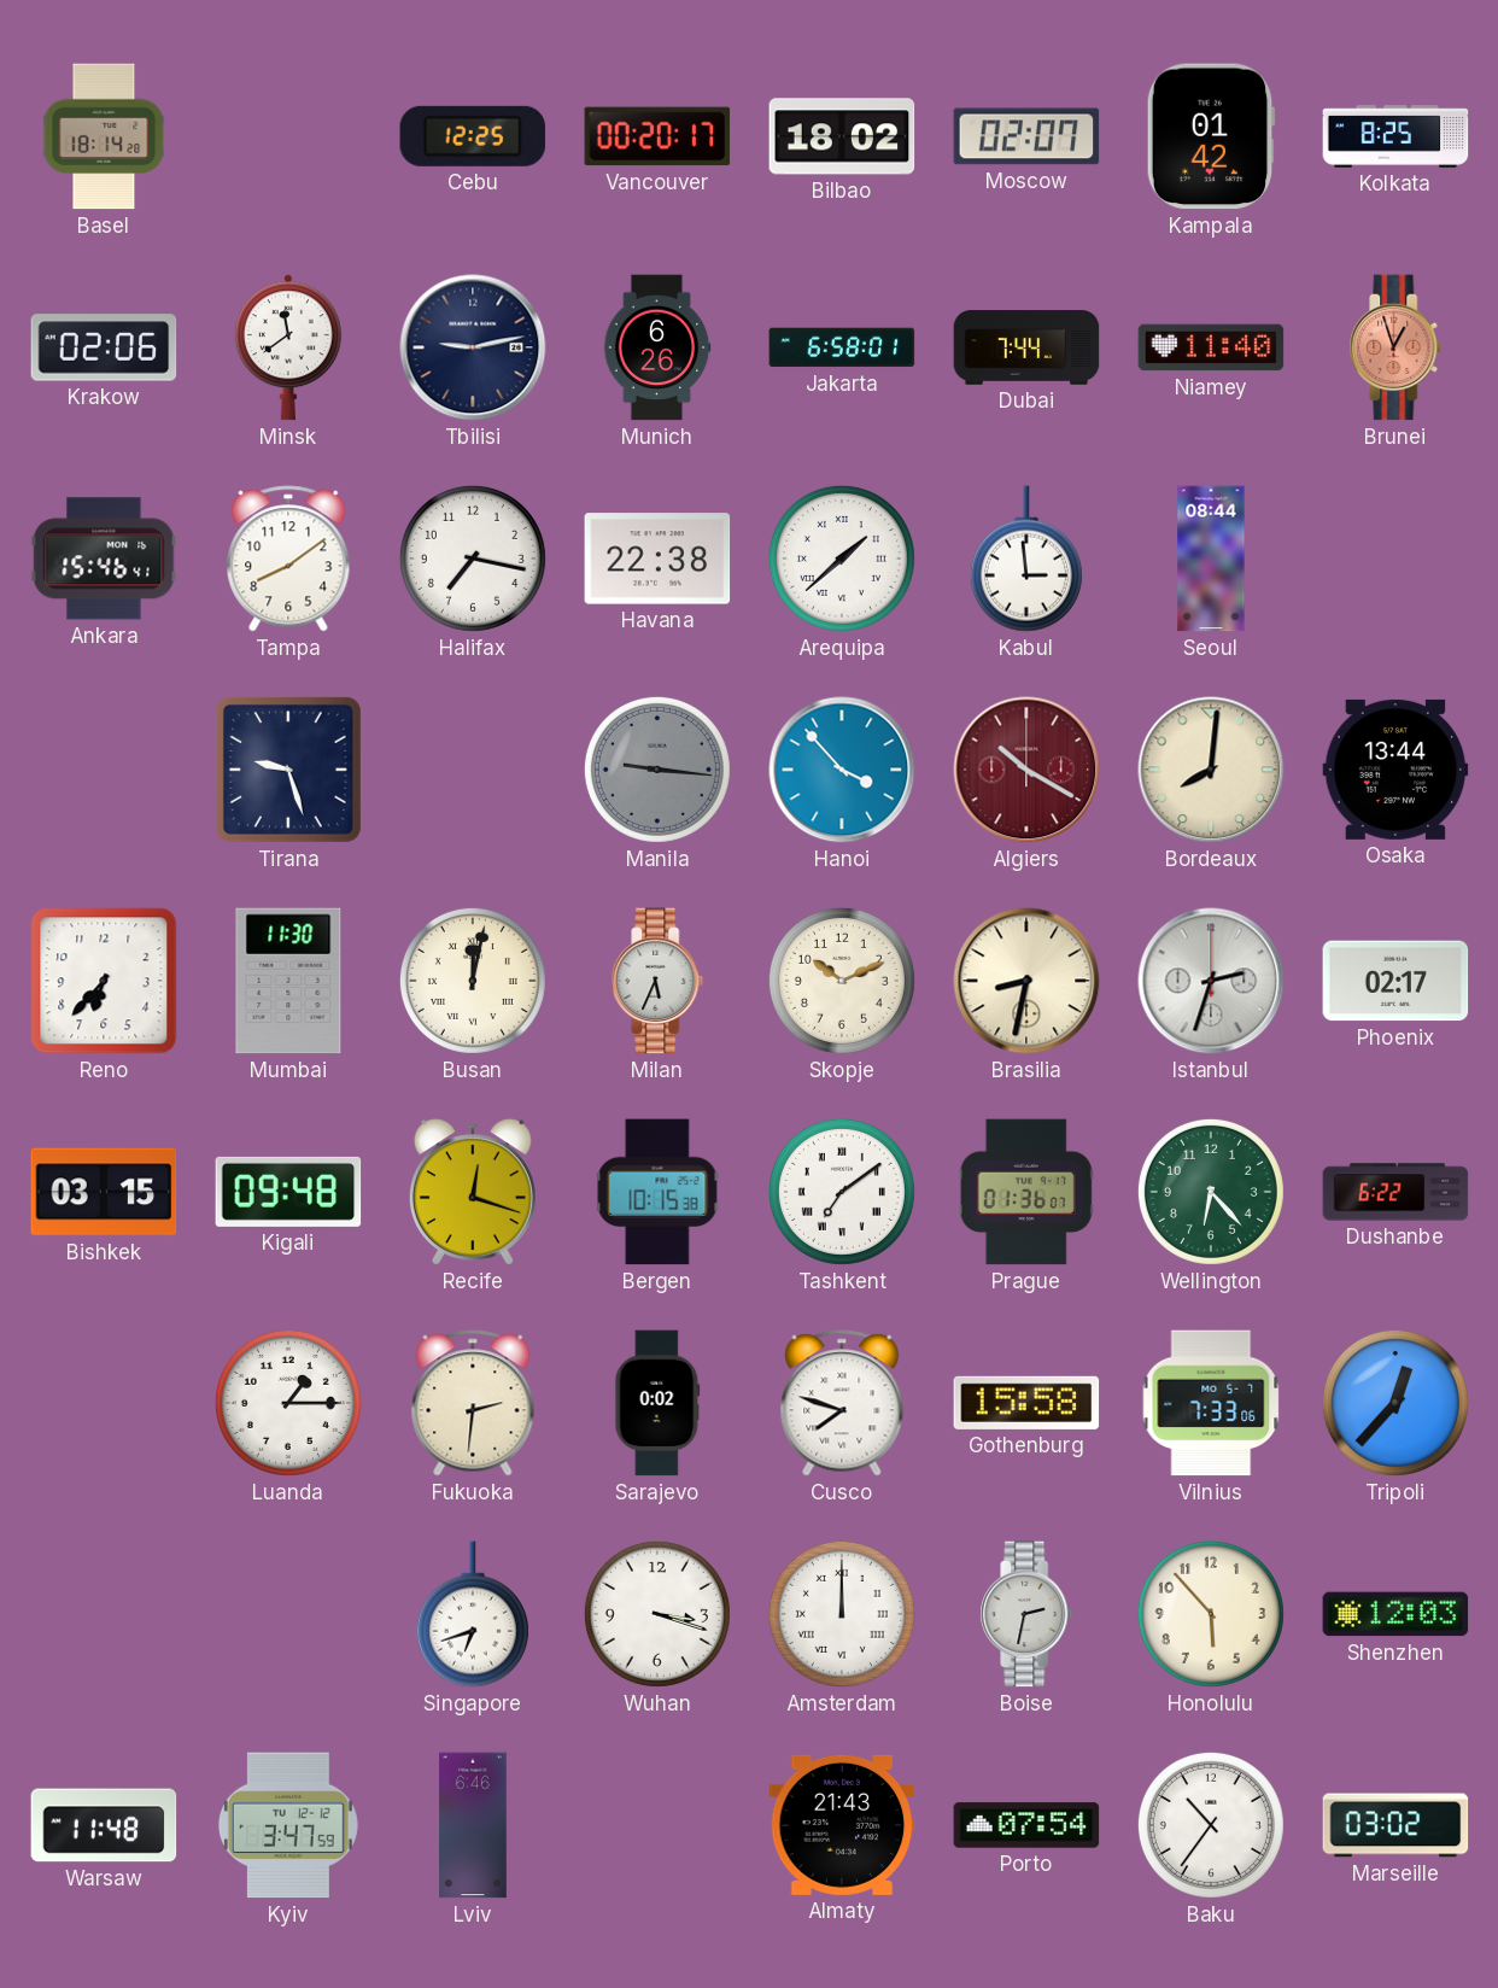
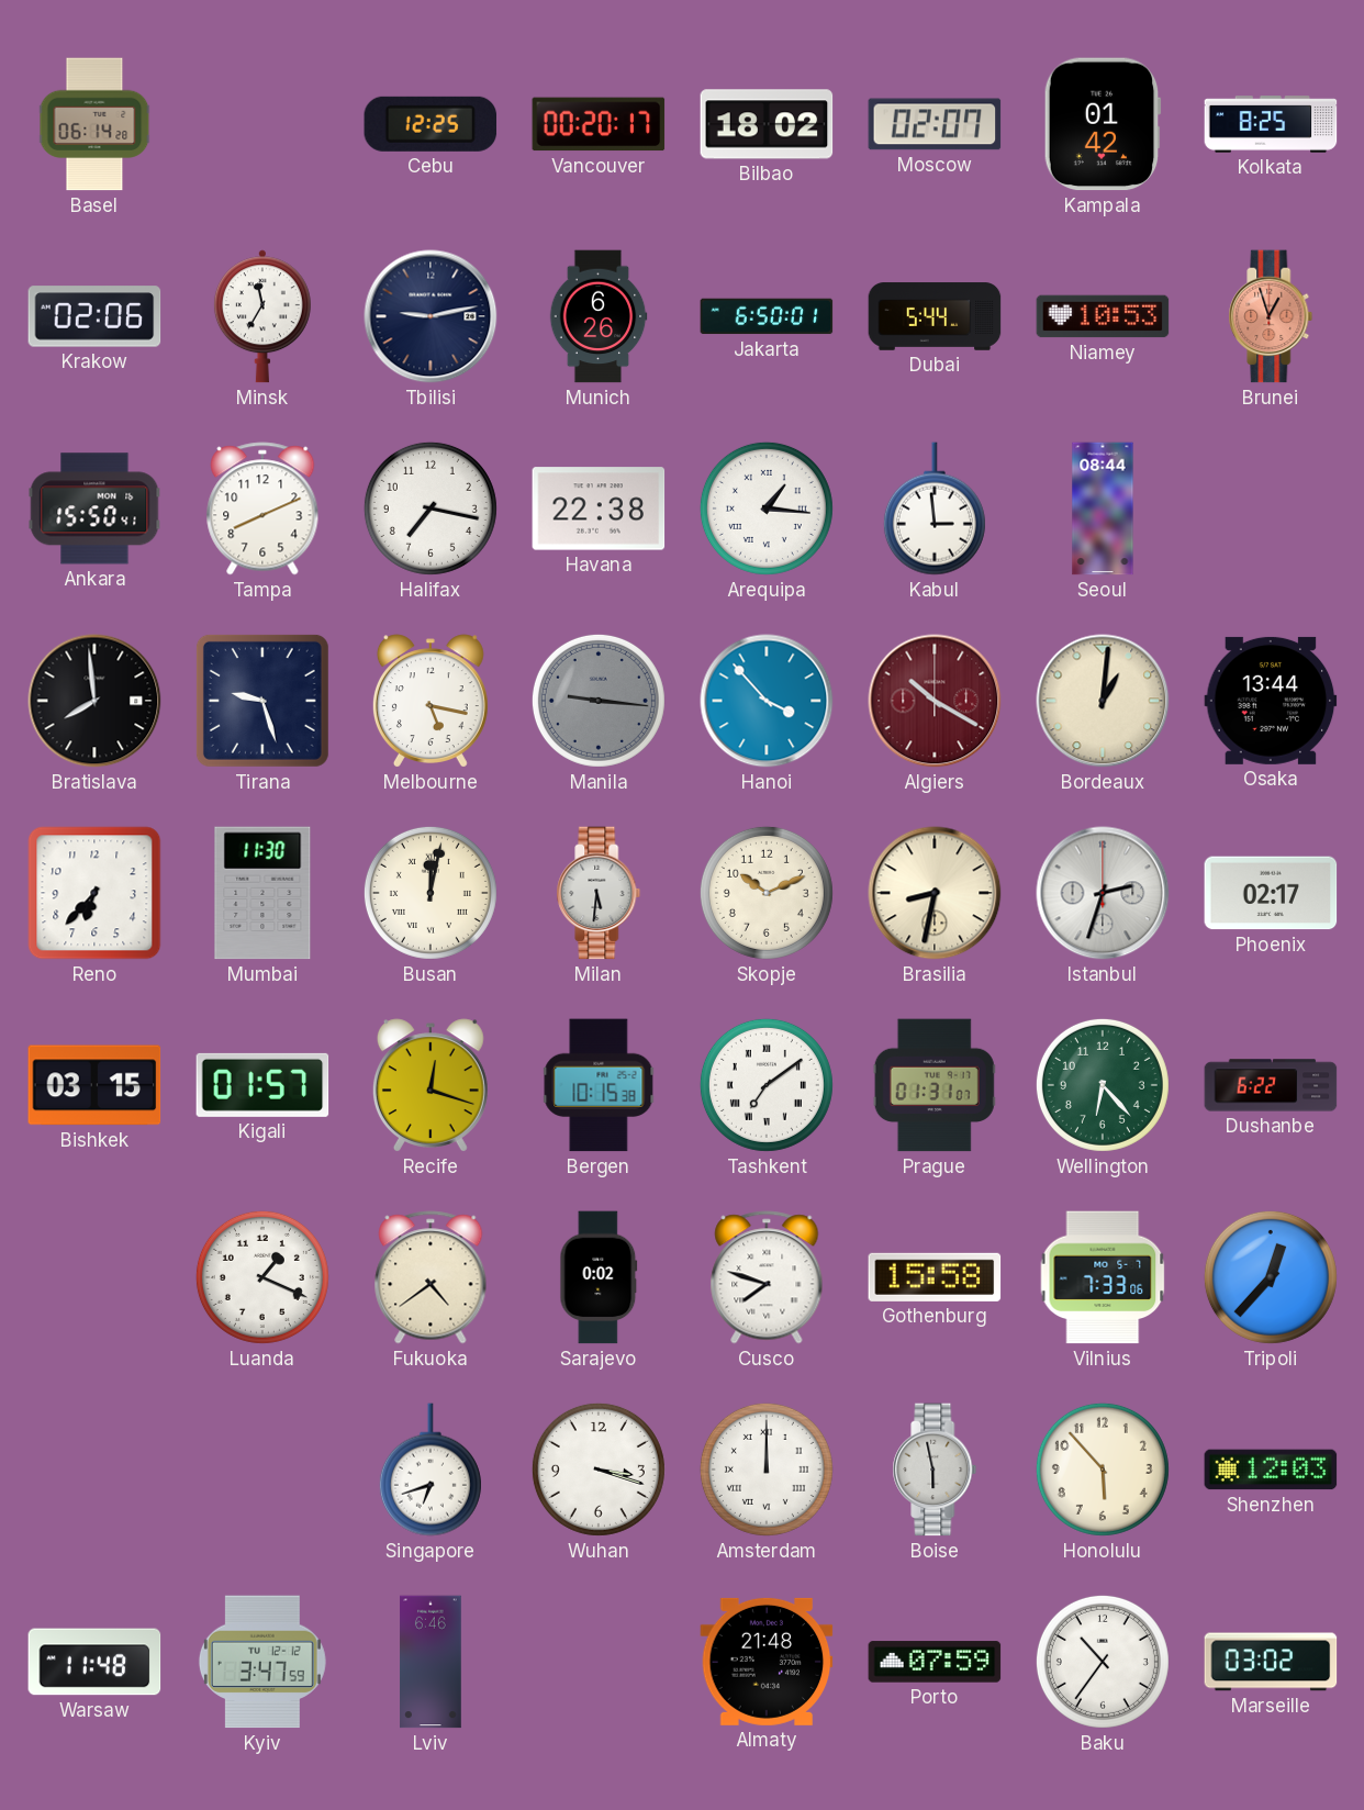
Basel: 18:14 -> 06:14 (94, 124)
Minsk: 11:39 -> 11:35 (262, 316)
Jakarta: 6:58 -> 6:50 (767, 316)
Dubai: 7:44 -> 5:44 (935, 316)
Niamey: 11:40 -> 10:53 (1103, 316)
Ankara: 15:46 -> 15:50 (94, 509)
Tampa: 8:09 -> 8:11 (262, 509)
Arequipa: 1:38 -> 1:16 (767, 509)
Bratislava: none -> 7:59 (94, 701)
Melbourne: none -> 5:17 (431, 701)
Bordeaux: 8:01 -> 1:01 (1103, 701)
Milan: 5:34 -> 5:31 (599, 893)
Kigali: 09:48 -> 01:57 (262, 1085)
Prague: 01:36 -> 01:31 (935, 1085)
Luanda: 1:15 -> 1:19 (262, 1277)
Fukuoka: 2:31 -> 4:39 (431, 1277)
Boise: 2:32 -> 5:58 (935, 1470)
Almaty: 21:43 -> 21:48 (767, 1662)
Porto: 07:54 -> 07:59 (935, 1662)
